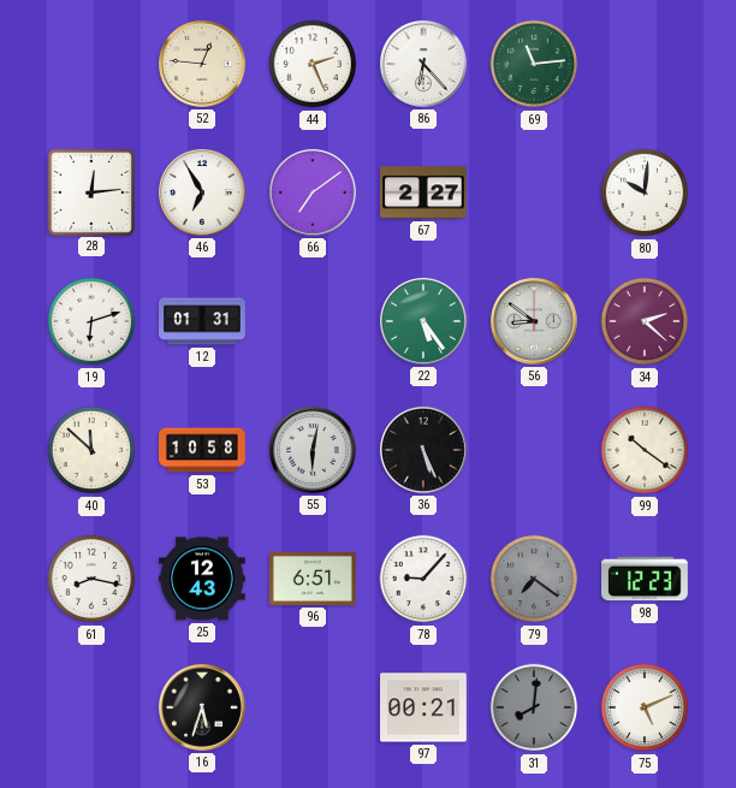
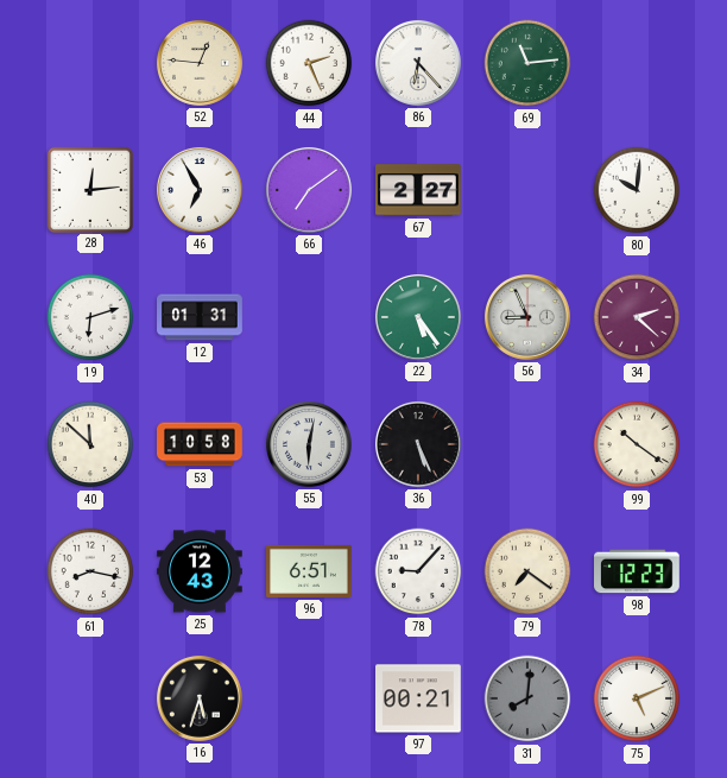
56: 8:51 -> 8:56 (527, 317)
79 dial: grey -> cream (527, 571)
